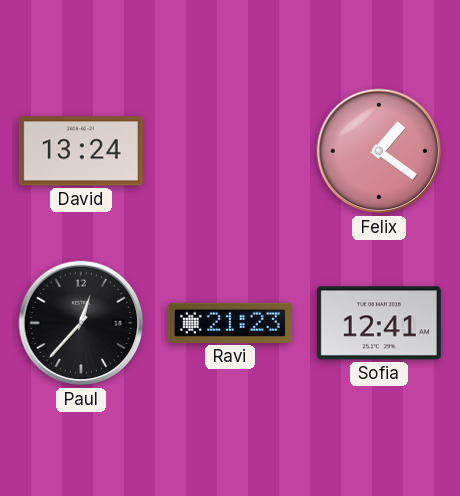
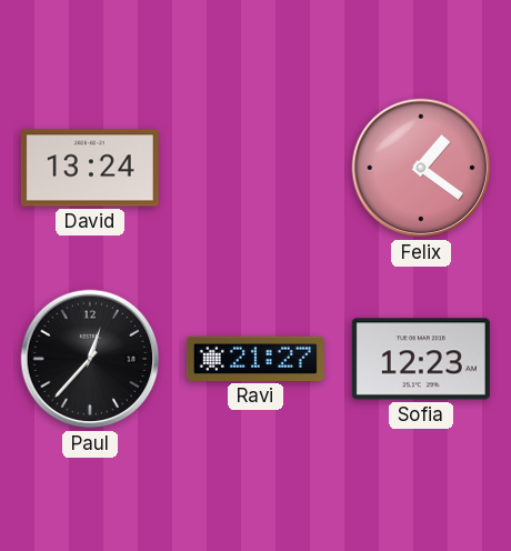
Ravi: 21:23 -> 21:27 (255, 359)
Sofia: 12:41 -> 12:23 (421, 359)
